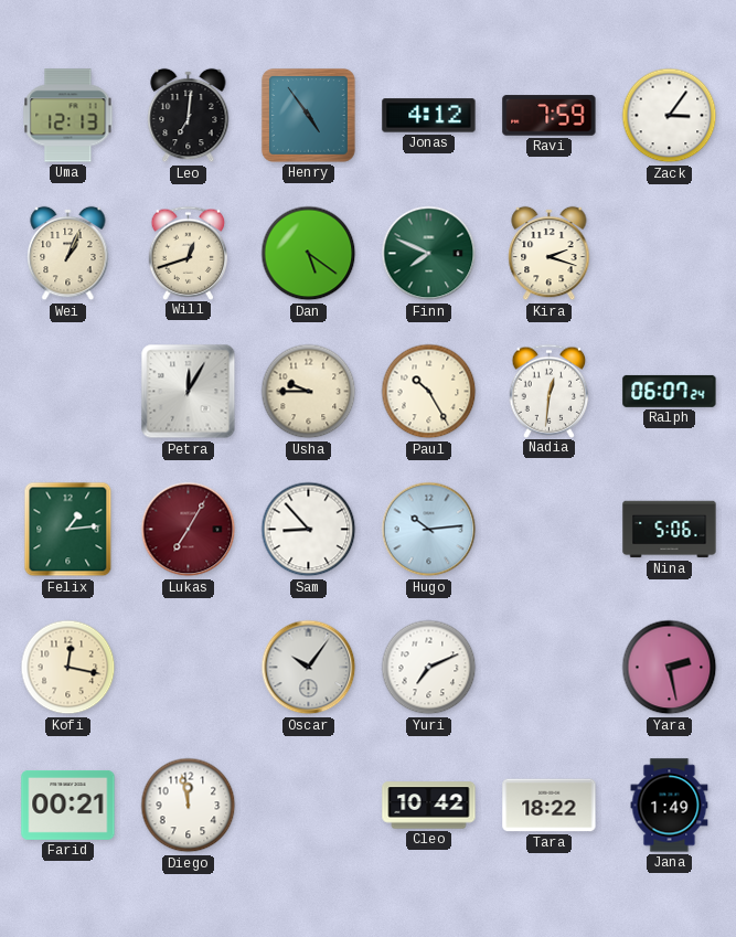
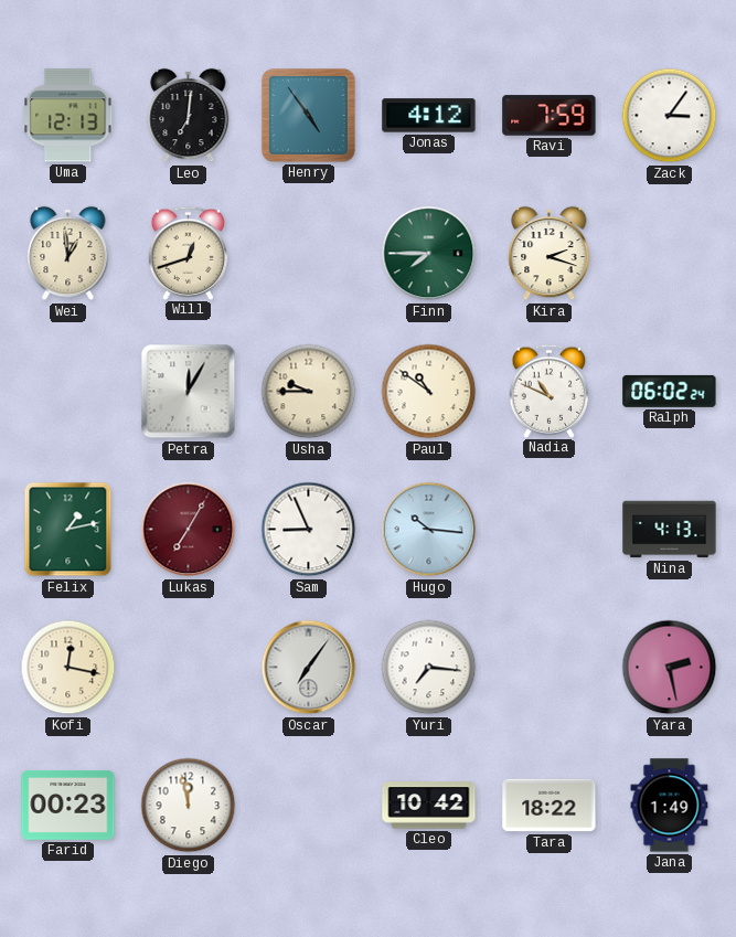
Wei: 1:04 -> 12:59 (68, 254)
Dan: 5:21 -> none (309, 254)
Finn: 7:49 -> 7:45 (429, 254)
Paul: 10:25 -> 10:51 (429, 392)
Nadia: 12:31 -> 10:49 (550, 391)
Ralph: 06:07 -> 06:02 (670, 391)
Felix: 1:14 -> 1:13 (68, 530)
Sam: 8:53 -> 8:56 (309, 530)
Hugo: 10:14 -> 10:16 (429, 530)
Nina: 5:06 -> 4:13 (670, 530)
Oscar: 10:06 -> 7:06 (309, 668)
Yuri: 7:11 -> 7:16 (429, 668)
Farid: 00:21 -> 00:23 (68, 806)
